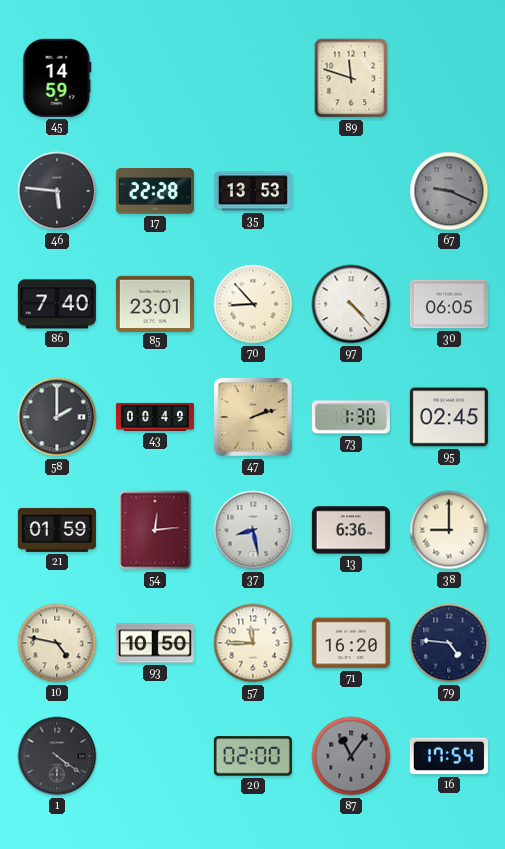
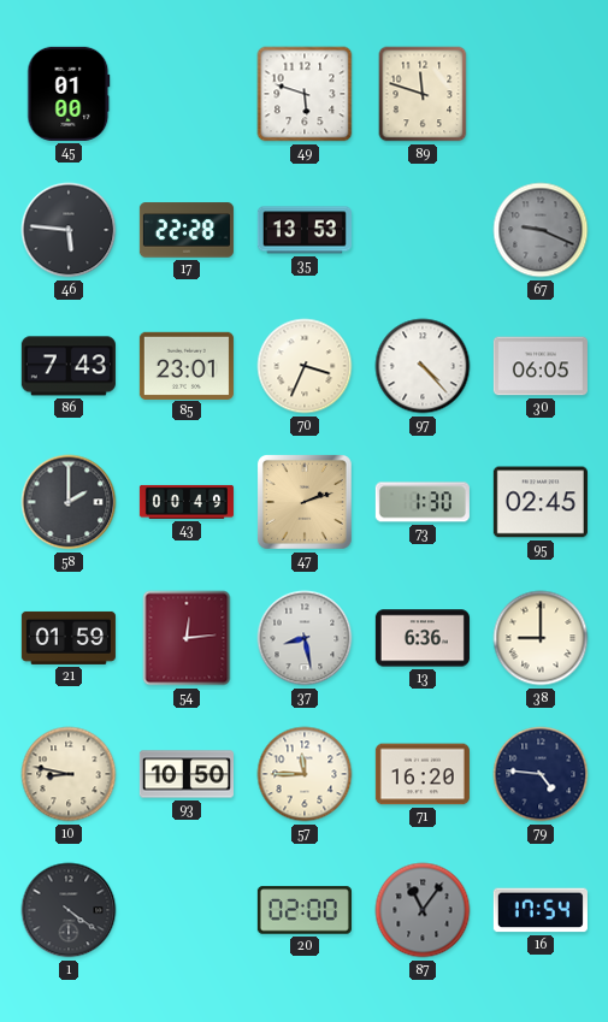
45: 14:59 -> 01:00 (69, 94)
49: none -> 5:48 (305, 94)
86: 7:40 -> 7:43 (69, 366)
70: 8:53 -> 3:34 (305, 366)
10: 4:47 -> 8:47 (69, 774)
